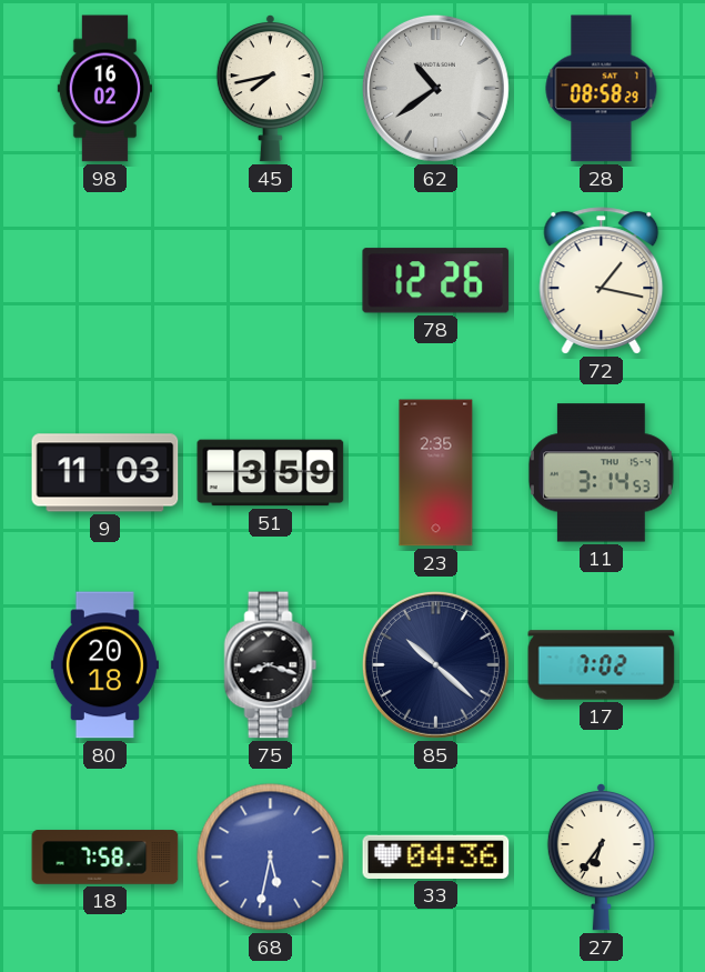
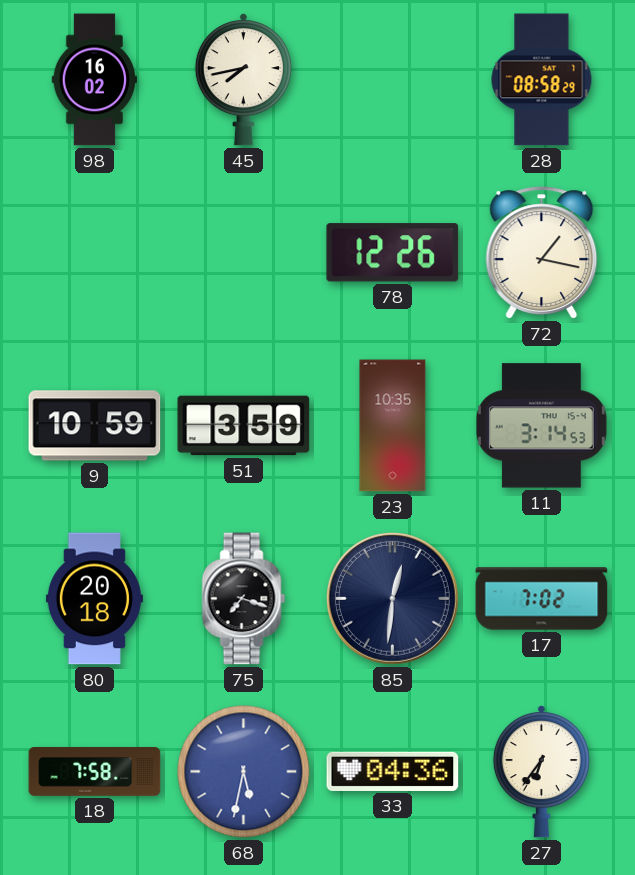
62: 10:39 -> none (435, 88)
9: 11:03 -> 10:59 (95, 426)
23: 2:35 -> 10:35 (393, 426)
75: 8:18 -> 7:18 (244, 599)
85: 10:22 -> 12:31 (392, 598)
